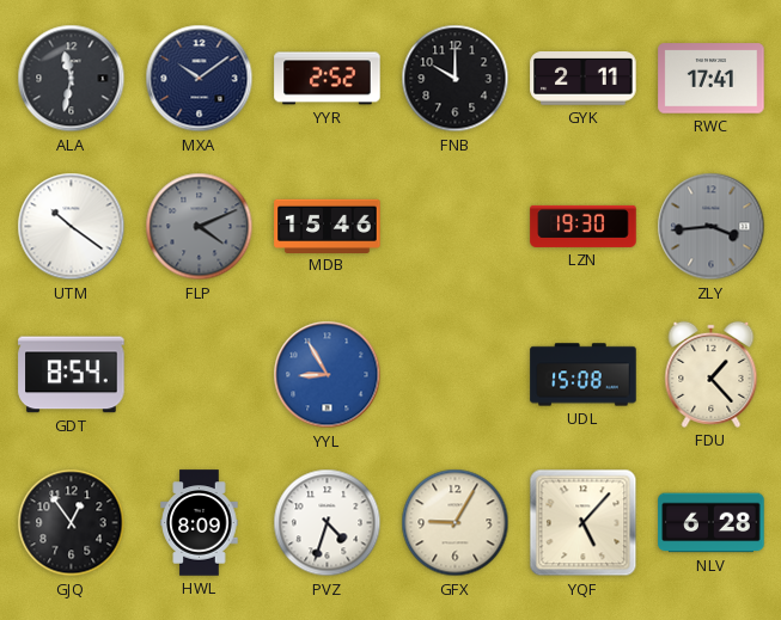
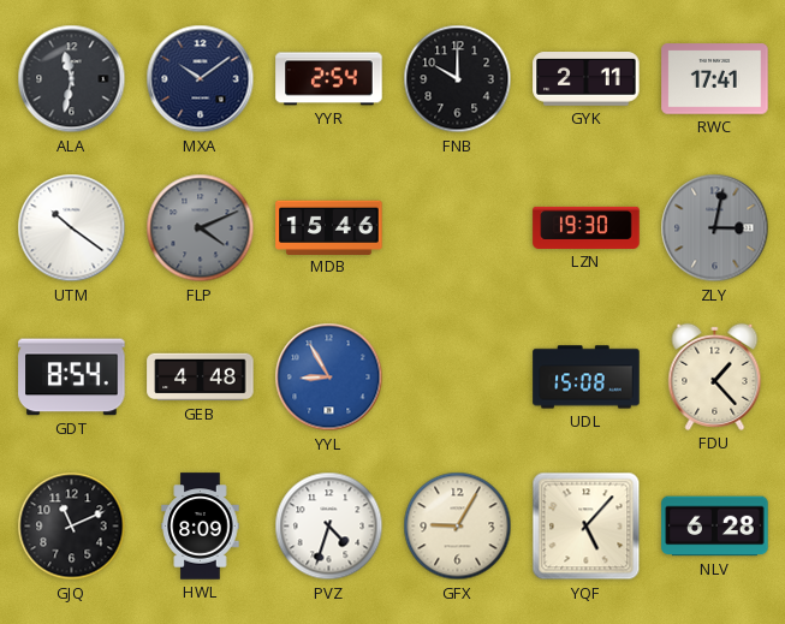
YYR: 2:52 -> 2:54 (329, 79)
ZLY: 3:44 -> 3:02 (715, 228)
GEB: none -> 4:48 (201, 378)
GJQ: 12:54 -> 11:11 (72, 527)
